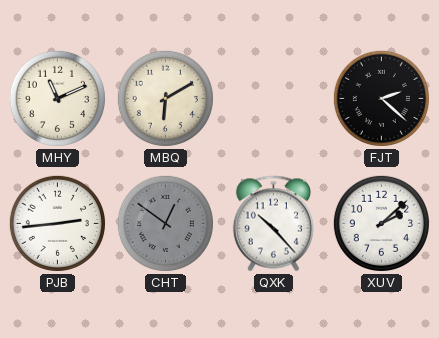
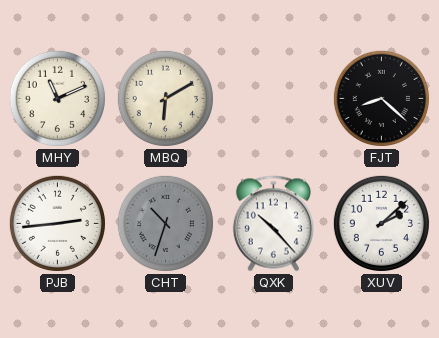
FJT: 2:22 -> 8:22 (381, 98)
CHT: 12:51 -> 10:33 (165, 223)
